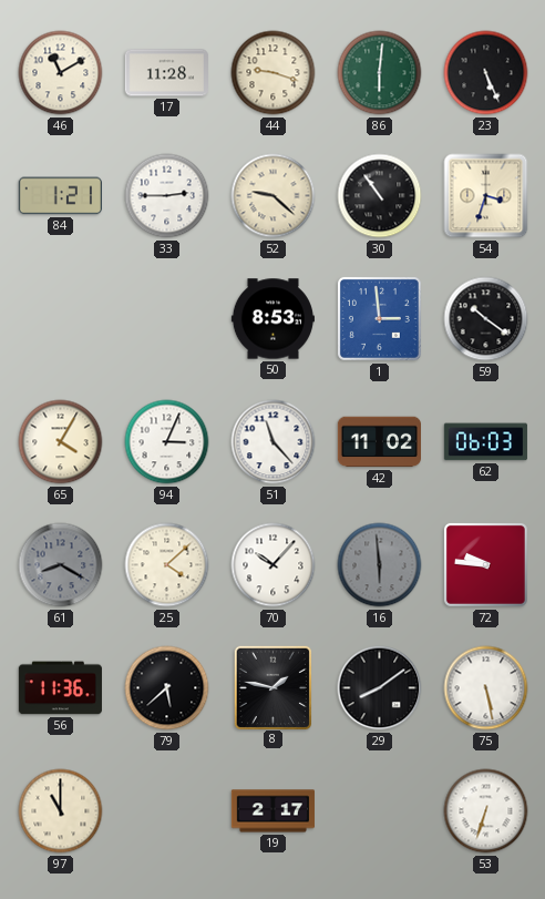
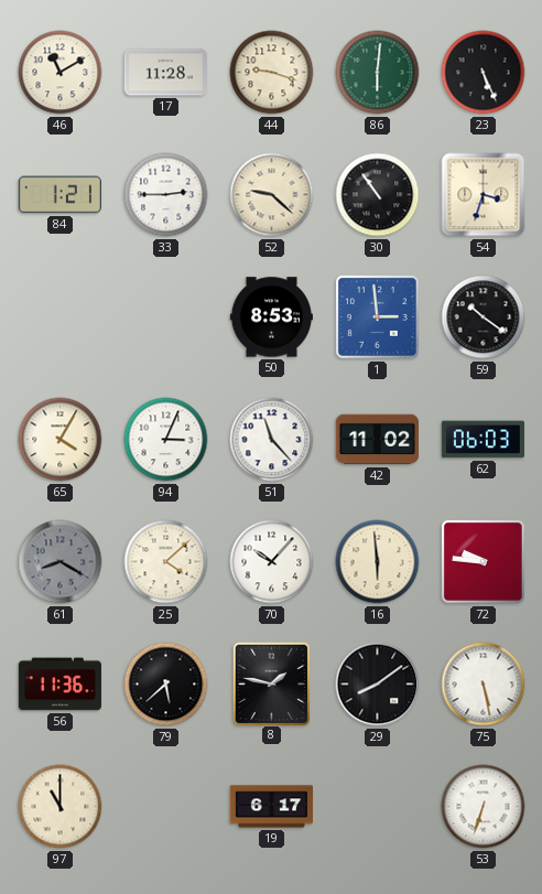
16 dial: grey -> cream (378, 562)
19: 2:17 -> 6:17 (271, 807)
